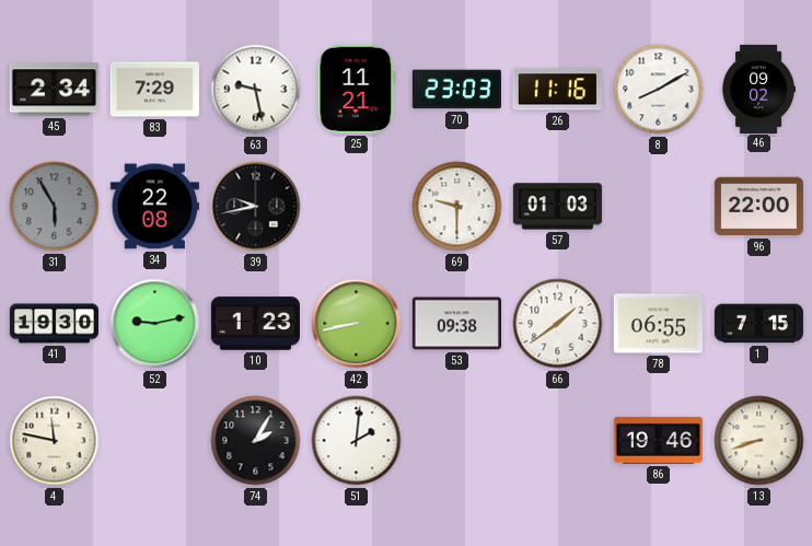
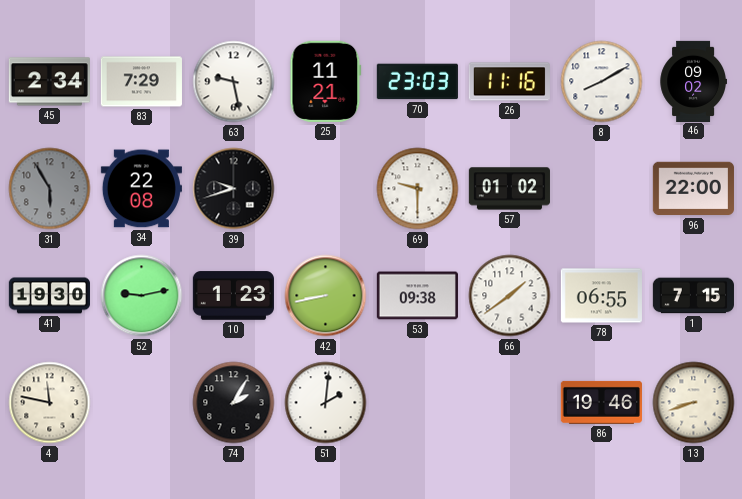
39: 9:43 -> 9:42 (234, 189)
57: 01:03 -> 01:02 (509, 189)
